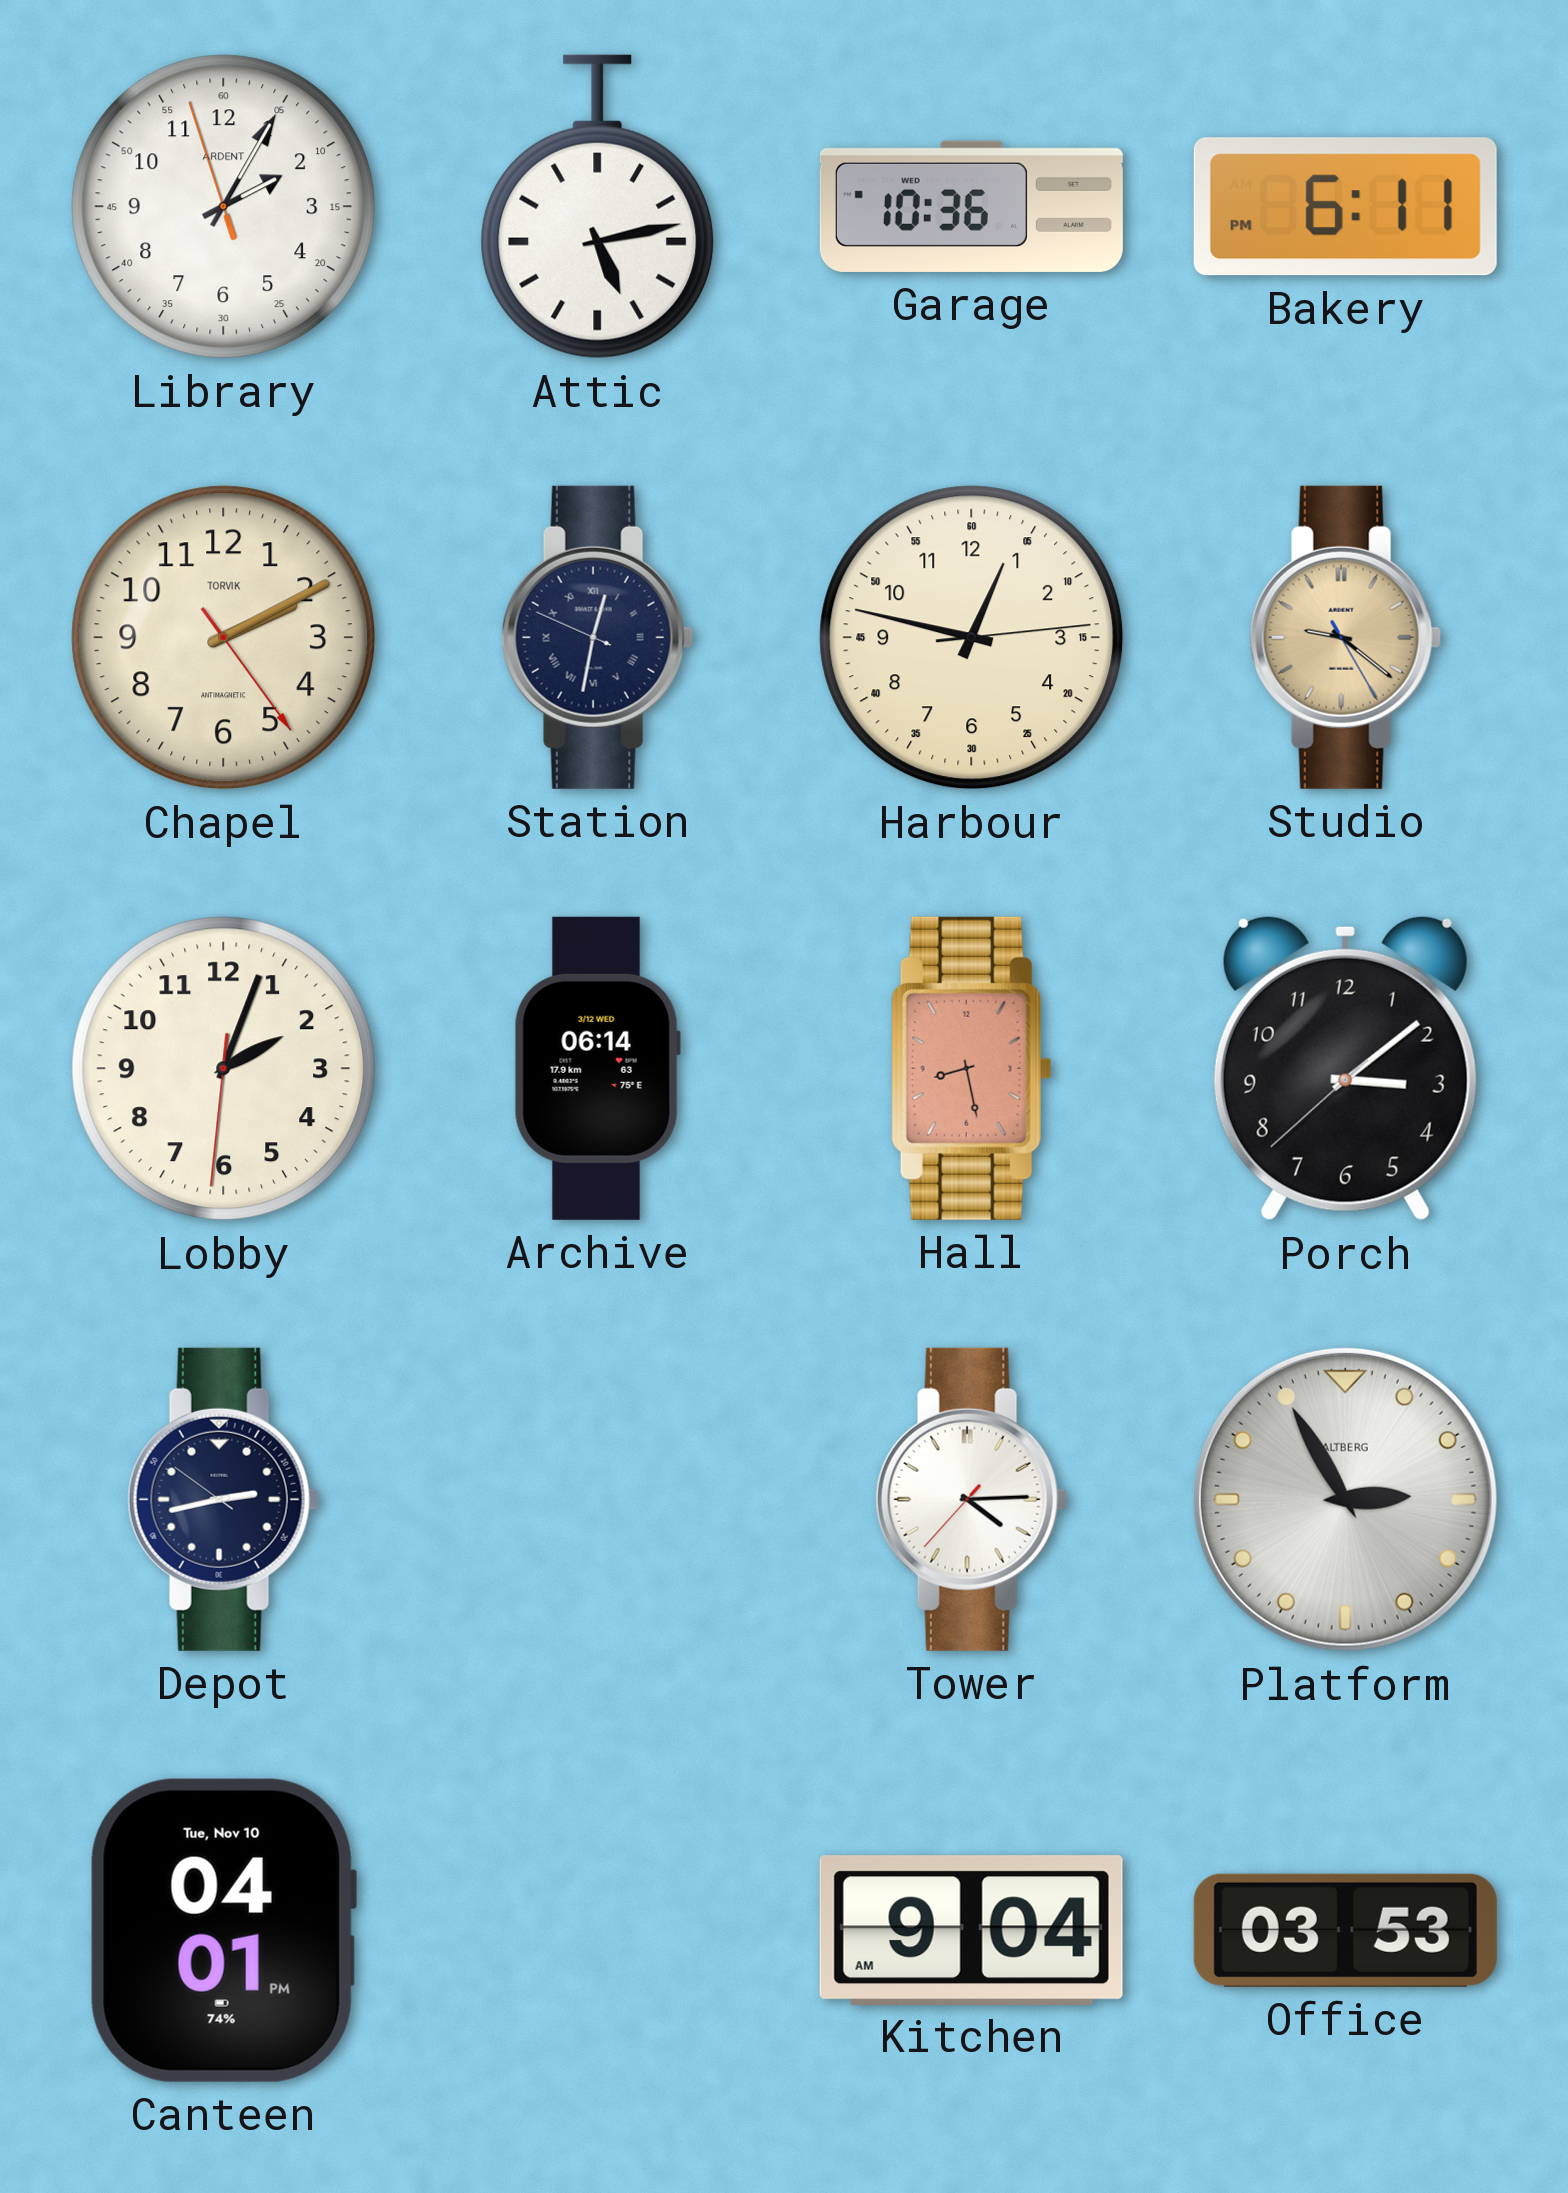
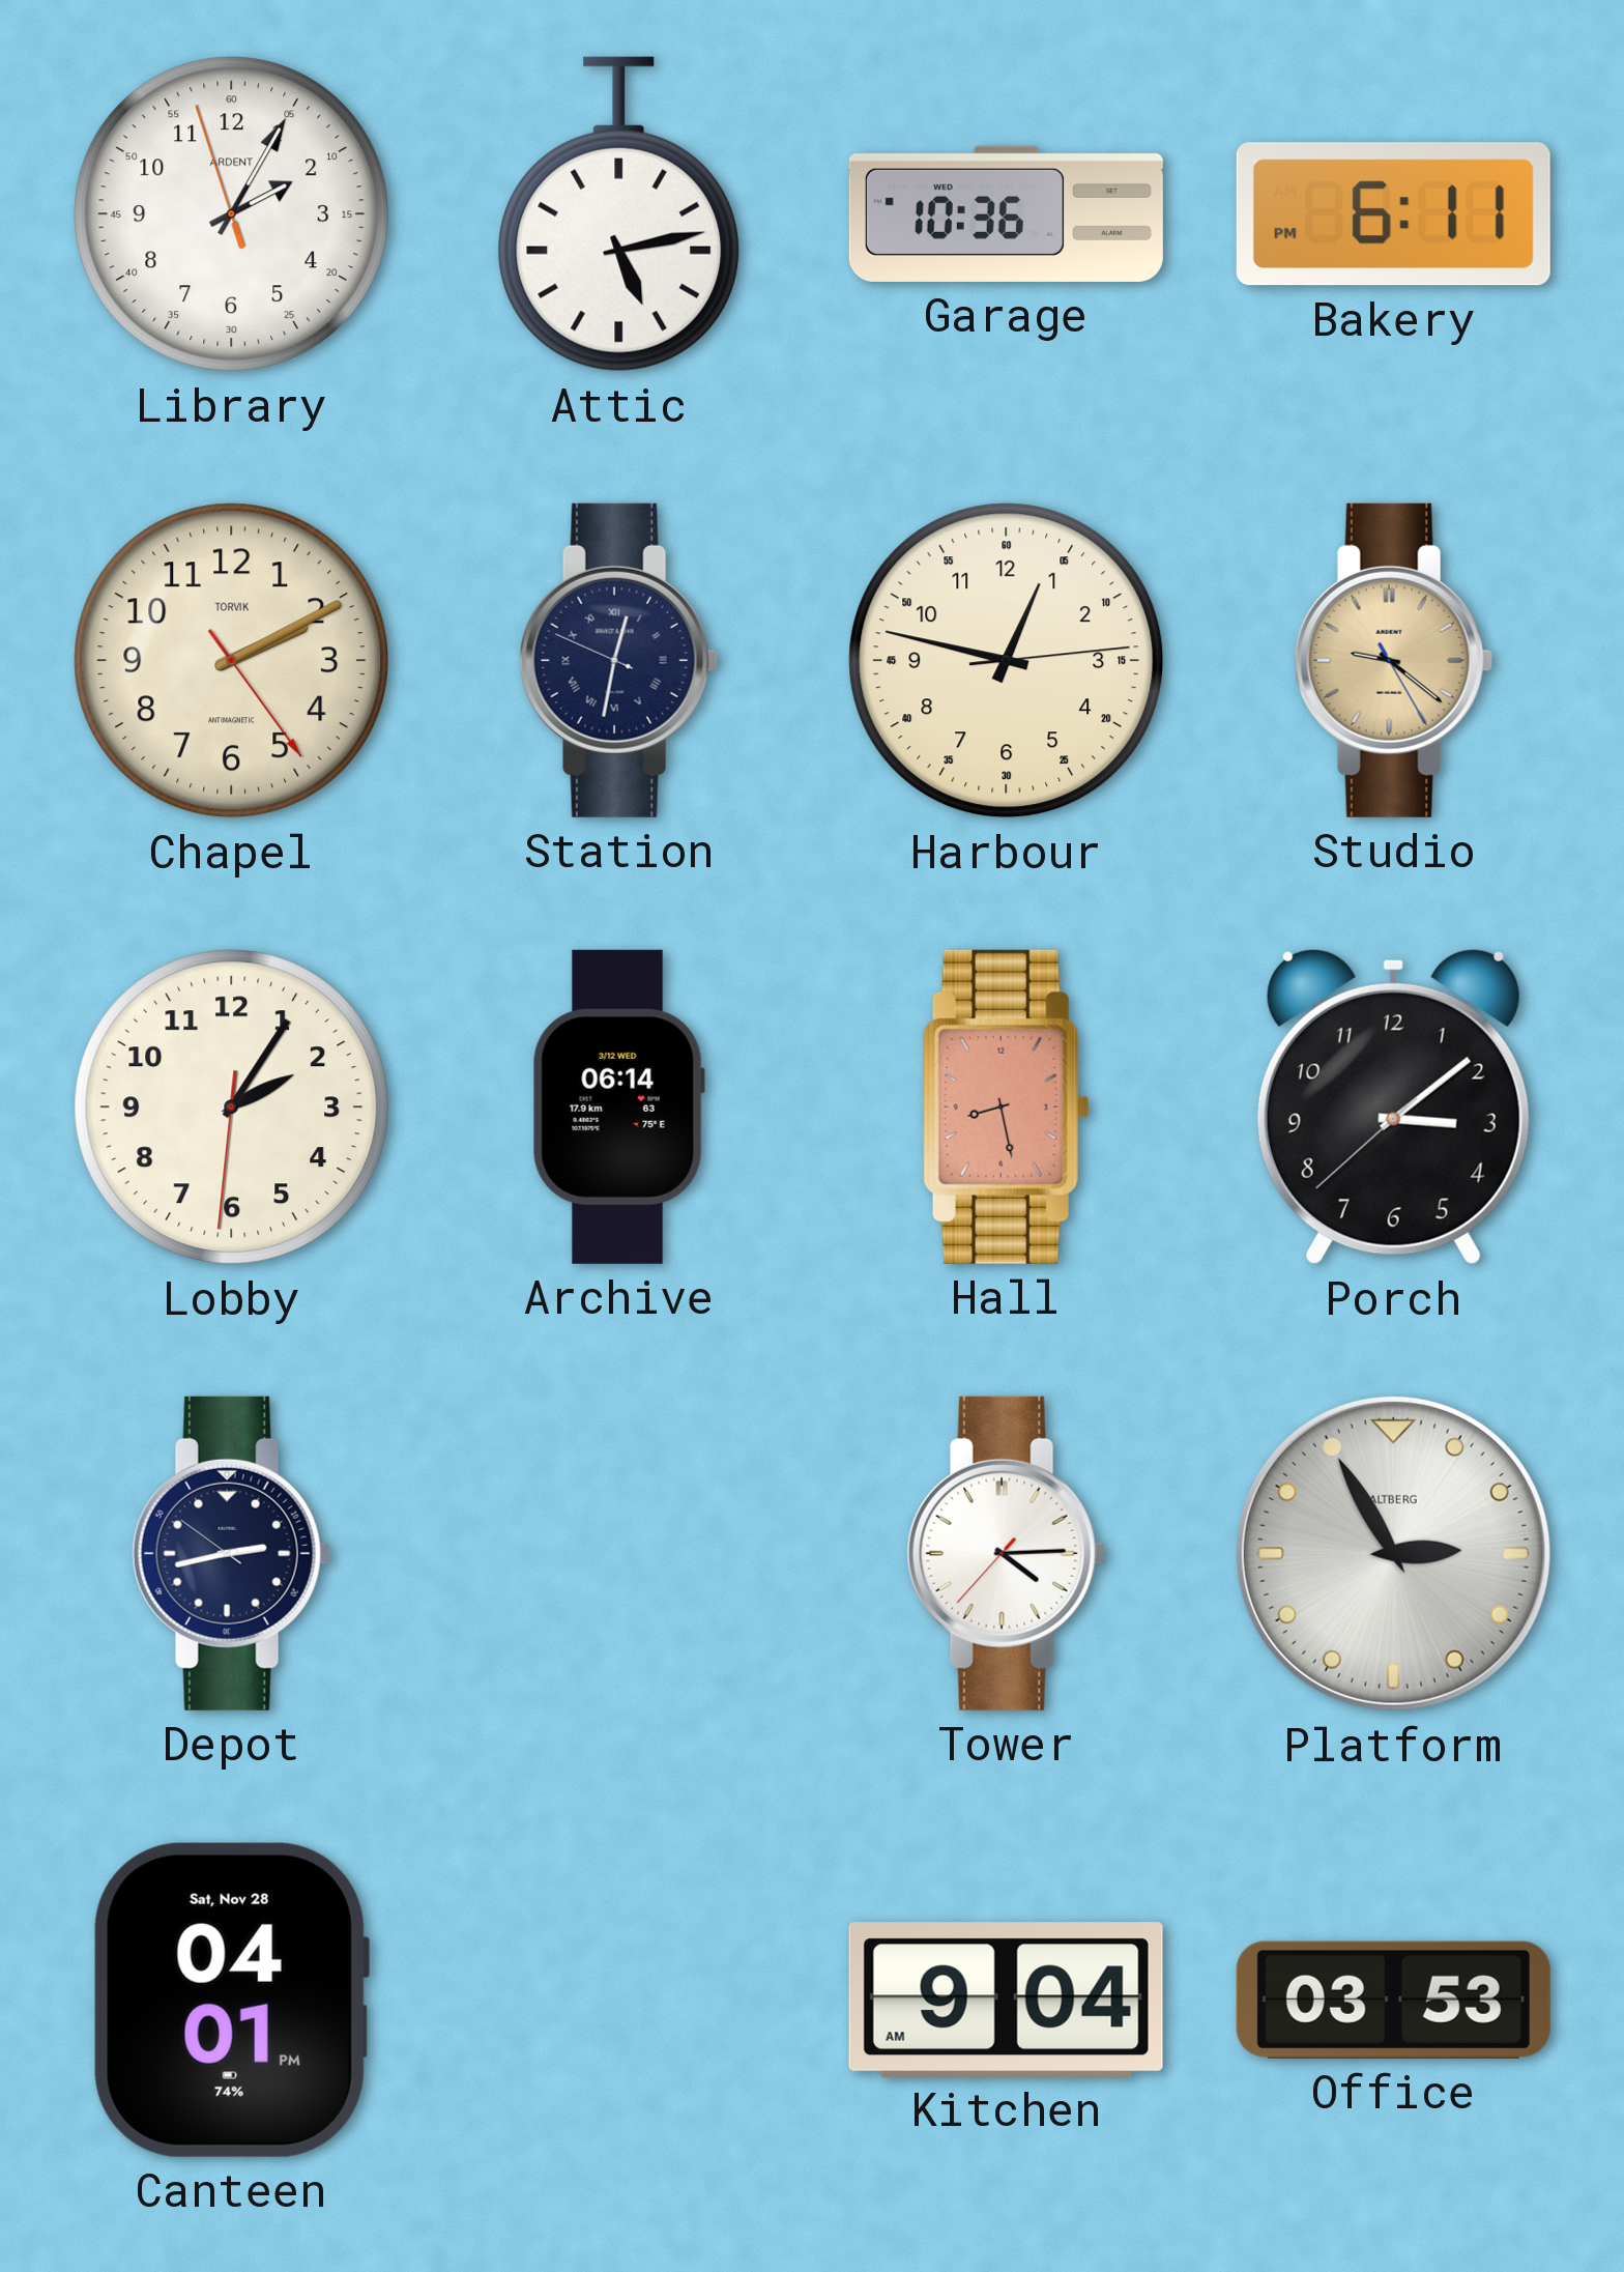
Lobby: 2:03 -> 2:05 (232, 1108)
Canteen date: Tue, Nov 10 -> Sat, Nov 28 (231, 2000)
